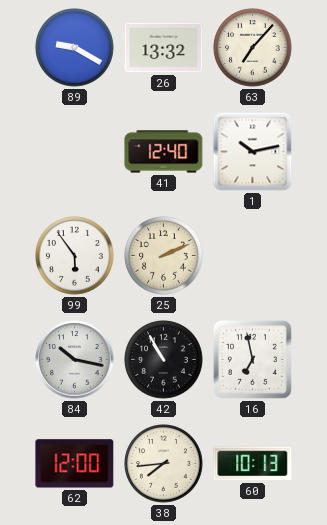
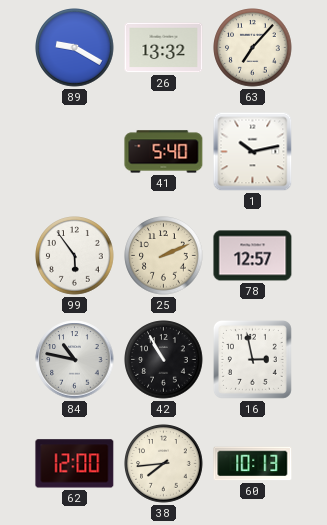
41: 12:40 -> 5:40 (164, 152)
78: none -> 12:57 (253, 256)
84: 10:17 -> 10:47 (75, 360)
16: 6:58 -> 2:58 (252, 359)
